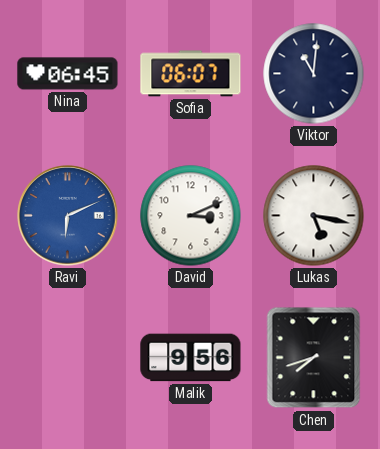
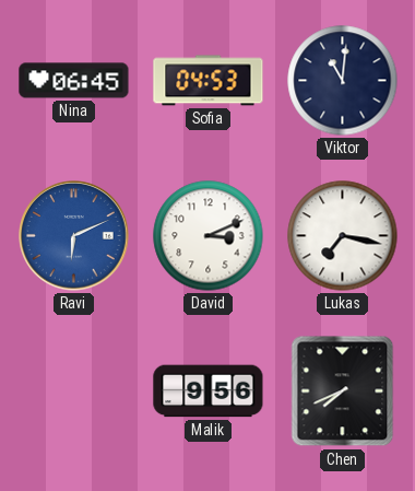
Sofia: 06:07 -> 04:53 (209, 81)
Lukas: 5:17 -> 7:17 (343, 236)
Chen: 7:42 -> 7:41 (343, 391)
